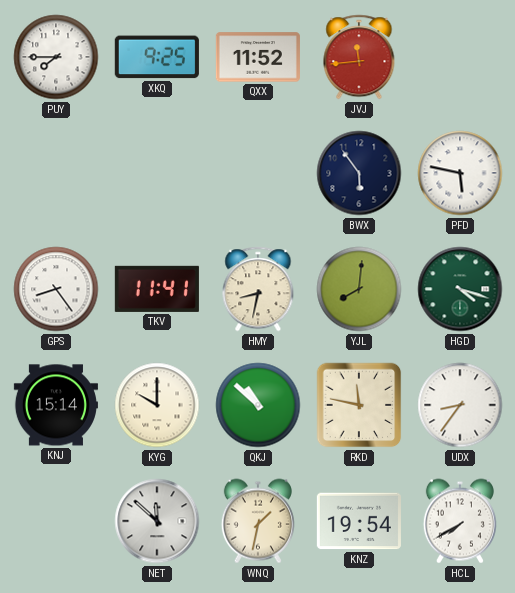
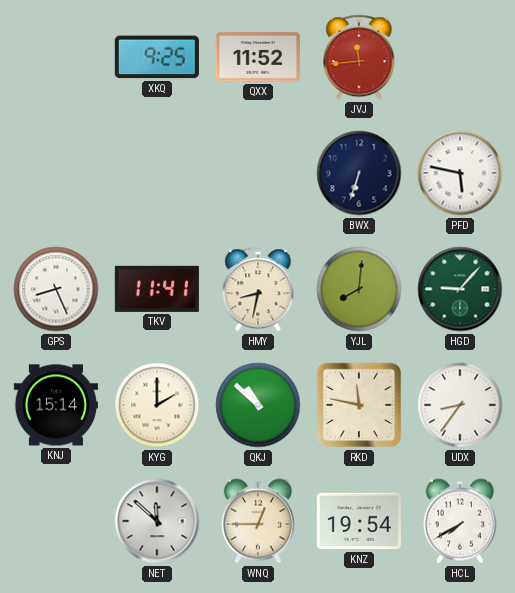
PUY: 7:45 -> none (56, 57)
BWX: 5:54 -> 6:33 (359, 173)
GPS: 8:24 -> 8:26 (56, 289)
HGD: 4:18 -> 9:07 (460, 289)
KYG: 10:00 -> 2:00 (157, 405)
WNQ: 1:32 -> 12:45 (258, 521)
